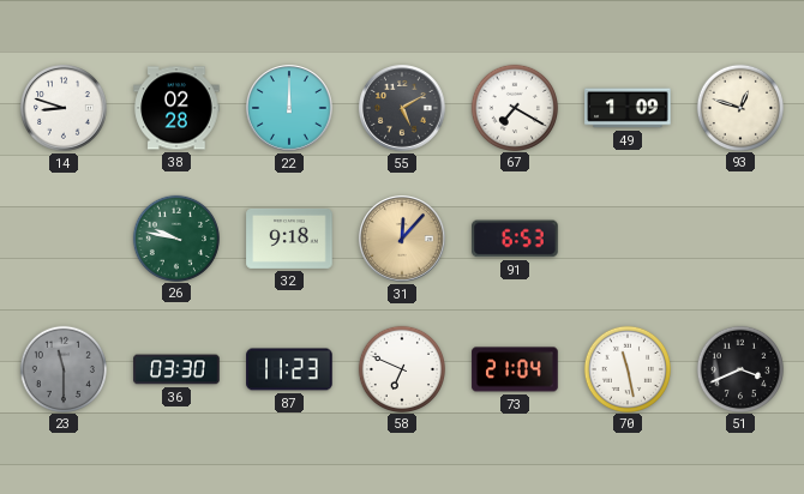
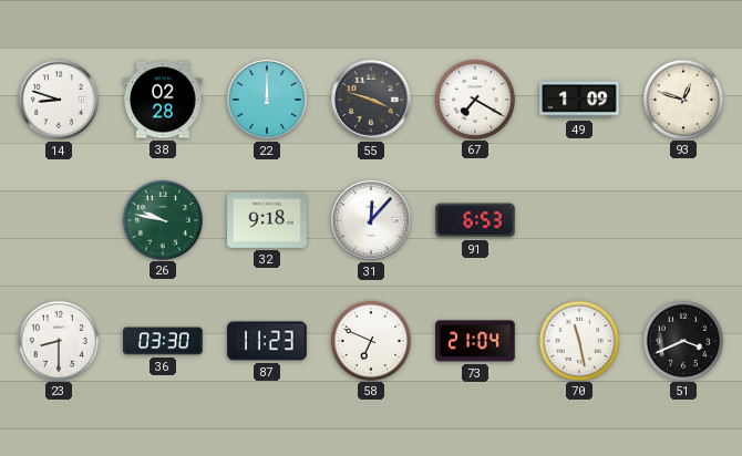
55: 5:10 -> 3:48 (371, 100)
31 dial: champagne -> white (371, 220)
23: 11:30 -> 8:30 (58, 340)
23 dial: grey -> white (58, 340)
